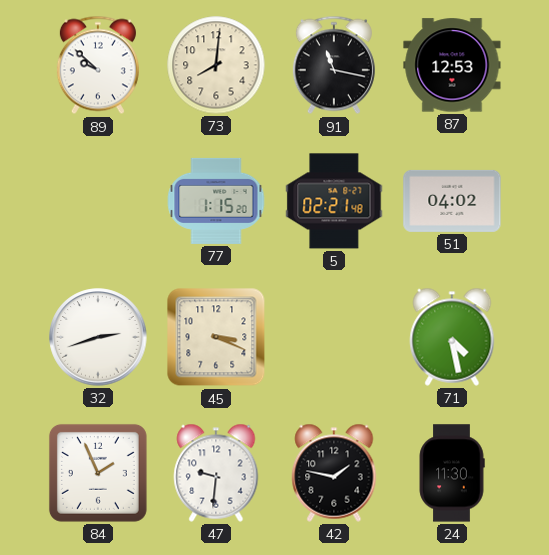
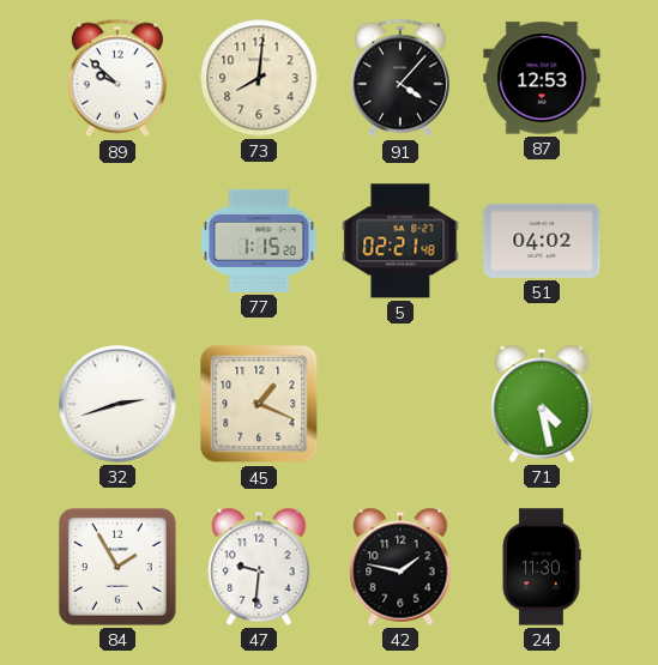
91: 11:17 -> 4:07 (400, 78)
45: 3:19 -> 1:19 (259, 404)
84: 1:56 -> 1:55 (117, 567)
